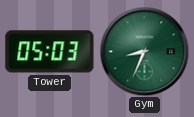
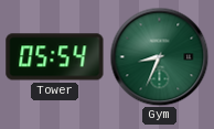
Tower: 05:03 -> 05:54 (55, 57)
